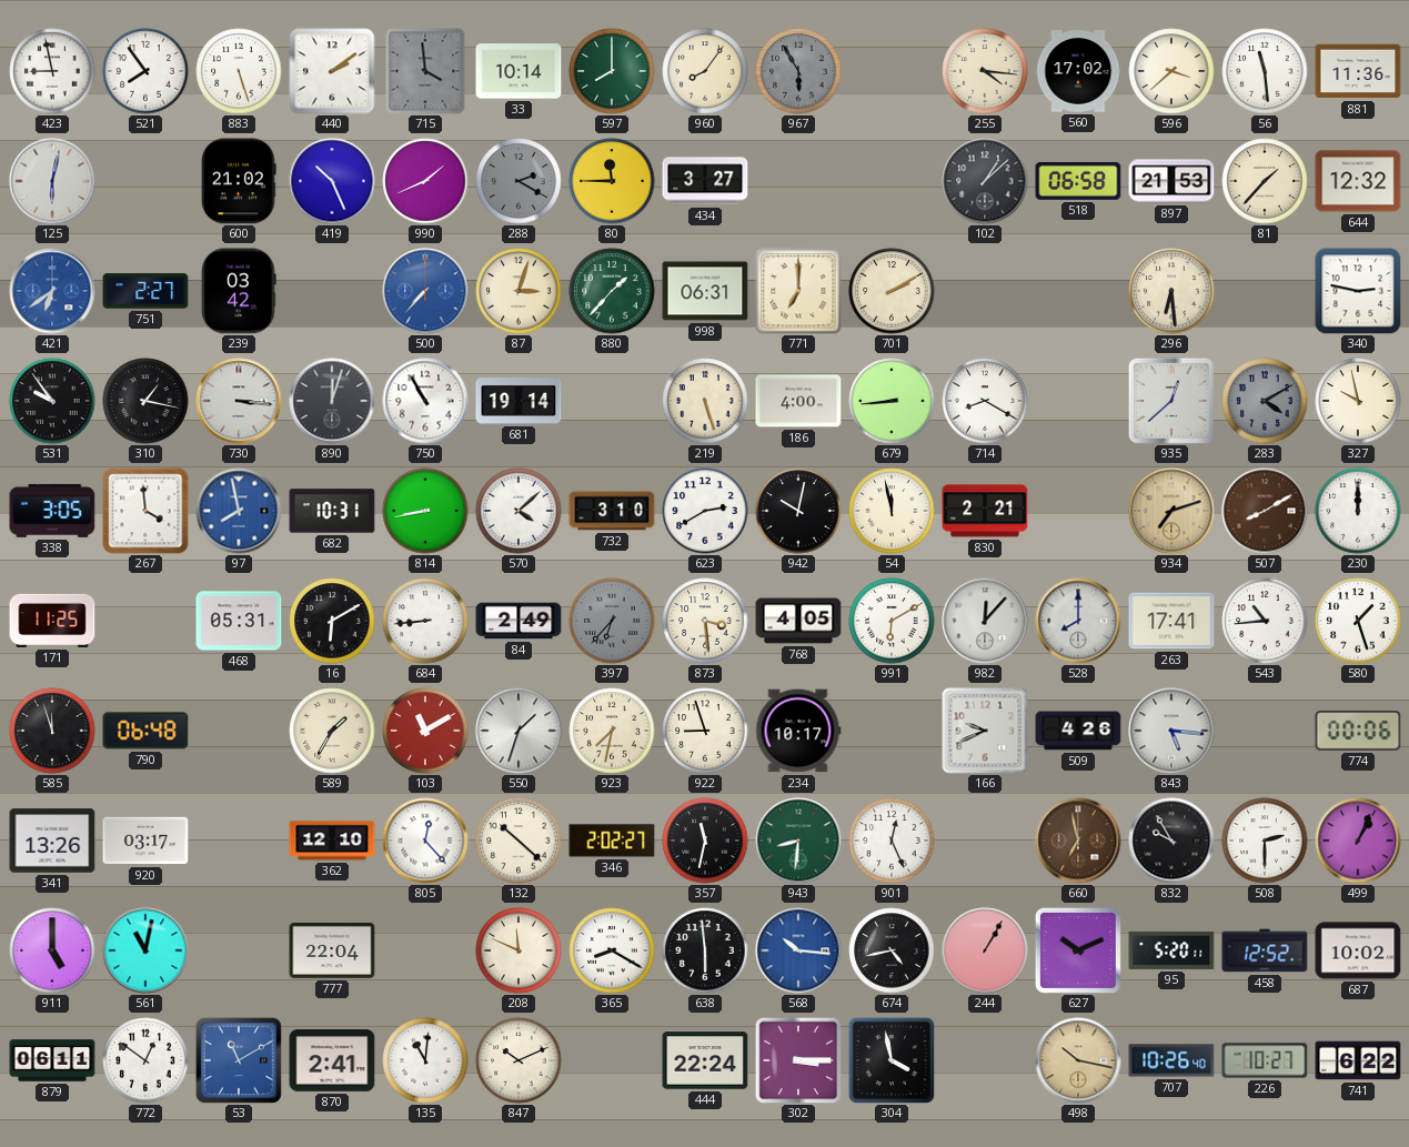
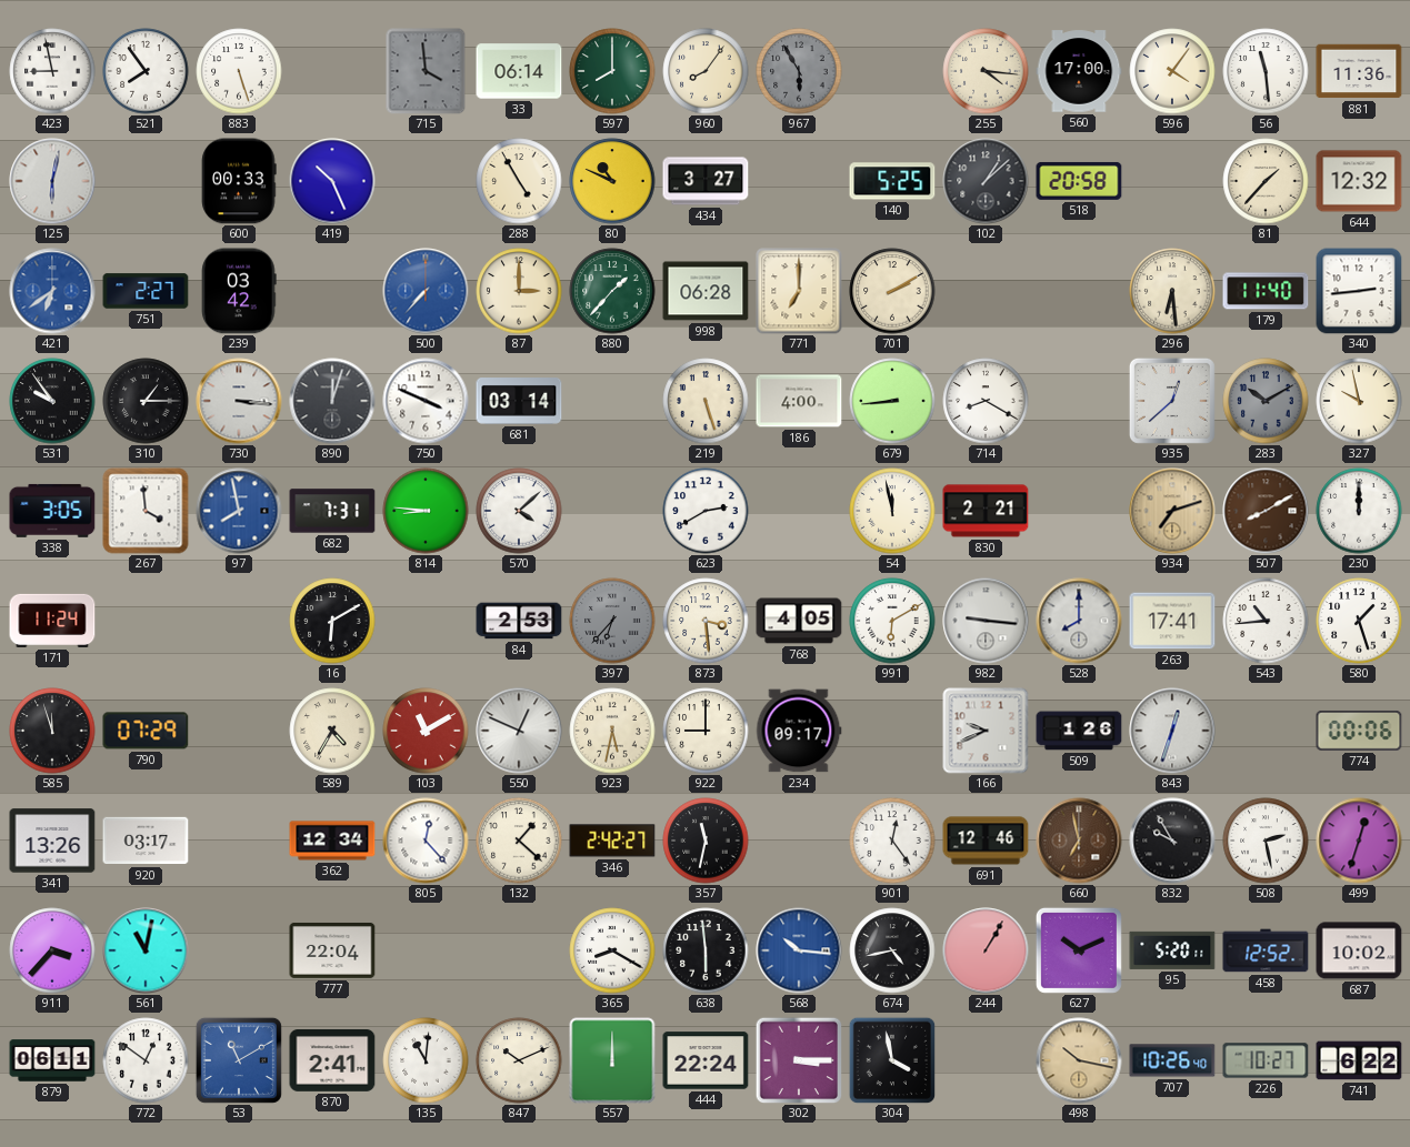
440: 2:09 -> none (332, 71)
33: 10:14 -> 06:14 (519, 71)
560: 17:02 -> 17:00 (1079, 71)
596: 3:38 -> 4:06 (1172, 71)
600: 21:02 -> 00:33 (239, 181)
990: 1:41 -> none (425, 181)
288: 2:20 -> 4:55 (519, 181)
288 dial: grey -> cream (519, 181)
80: 11:45 -> 10:49 (612, 181)
140: none -> 5:25 (892, 181)
518: 06:58 -> 20:58 (1079, 181)
897: 21:53 -> none (1171, 181)
87: 3:03 -> 3:00 (519, 291)
998: 06:31 -> 06:28 (706, 291)
179: none -> 11:40 (1266, 291)
340: 2:47 -> 2:44 (1359, 291)
310: 1:17 -> 1:15 (146, 401)
750: 10:55 -> 3:49 (426, 401)
681: 19:14 -> 03:14 (519, 402)
283: 4:10 -> 10:10 (1266, 401)
682: 10:31 -> 7:31 (332, 511)
814: 8:43 -> 8:46 (426, 511)
732: 3:10 -> none (612, 511)
942: 10:02 -> none (798, 511)
171: 11:25 -> 11:24 (52, 621)
468: 05:31 -> none (239, 621)
684: 8:44 -> none (425, 621)
84: 2:49 -> 2:53 (519, 621)
982: 12:07 -> 9:16 (986, 621)
790: 06:48 -> 07:29 (146, 731)
589: 1:35 -> 4:35 (332, 731)
550: 1:33 -> 12:49 (519, 731)
923: 7:32 -> 5:32 (612, 731)
922: 8:57 -> 9:00 (706, 731)
234: 10:17 -> 09:17 (799, 731)
509: 4:26 -> 1:26 (1079, 731)
843: 5:16 -> 12:33 (1172, 731)
362: 12:10 -> 12:34 (332, 841)
132: 10:22 -> 1:22 (519, 841)
346: 2:02 -> 2:42 (612, 841)
943: 8:31 -> none (798, 841)
901: 12:26 -> 12:24 (892, 841)
691: none -> 12:46 (986, 841)
508: 2:30 -> 2:28 (1266, 841)
499: 1:04 -> 12:33 (1359, 841)
911: 5:00 -> 3:37 (52, 950)
208: 11:49 -> none (519, 950)
557: none -> 12:00 (612, 1060)
